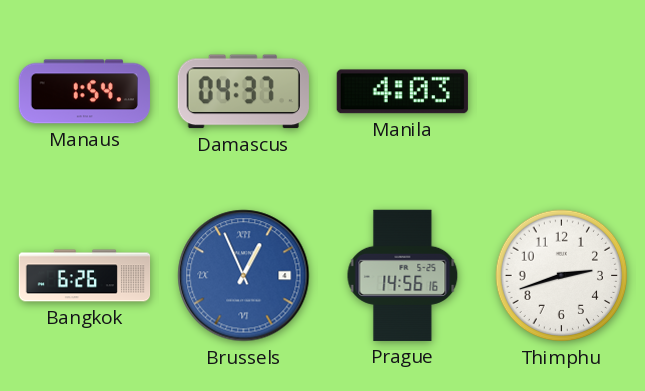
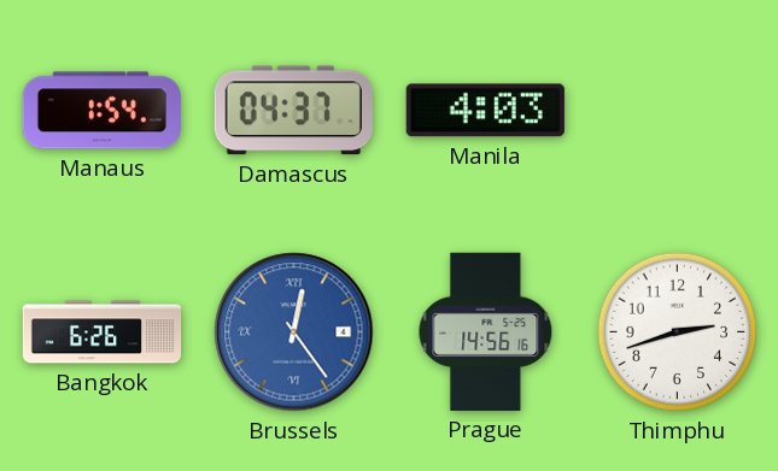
Brussels: 12:56 -> 12:24 (294, 332)
